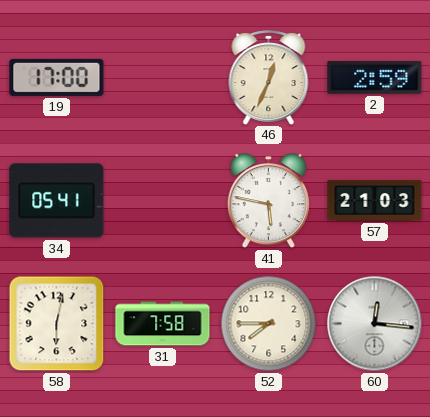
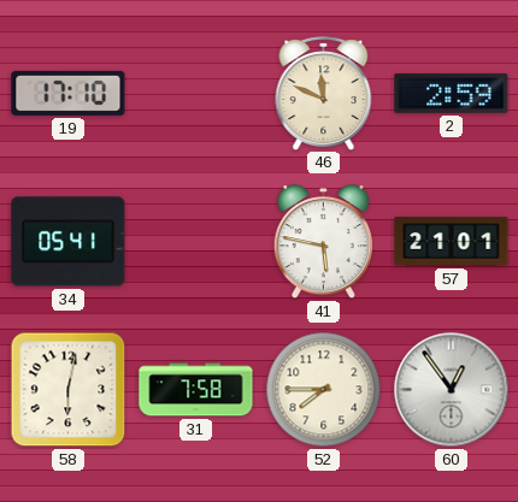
19: 17:00 -> 17:10 (69, 93)
46: 12:34 -> 11:49 (324, 93)
57: 21:03 -> 21:01 (452, 242)
60: 12:16 -> 12:54 (452, 390)
